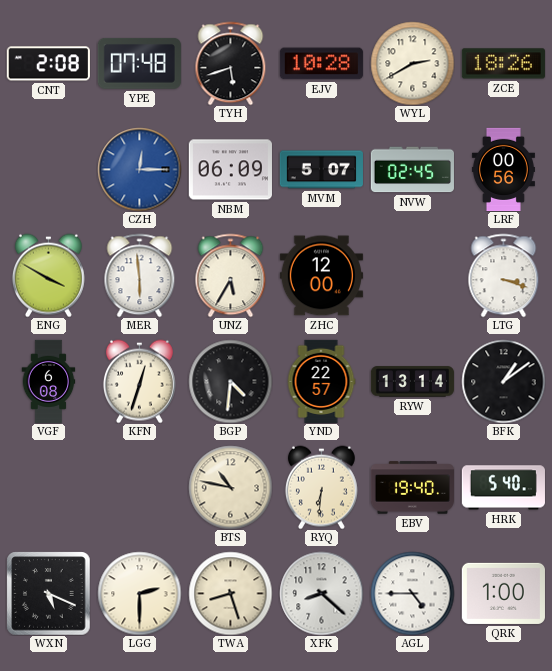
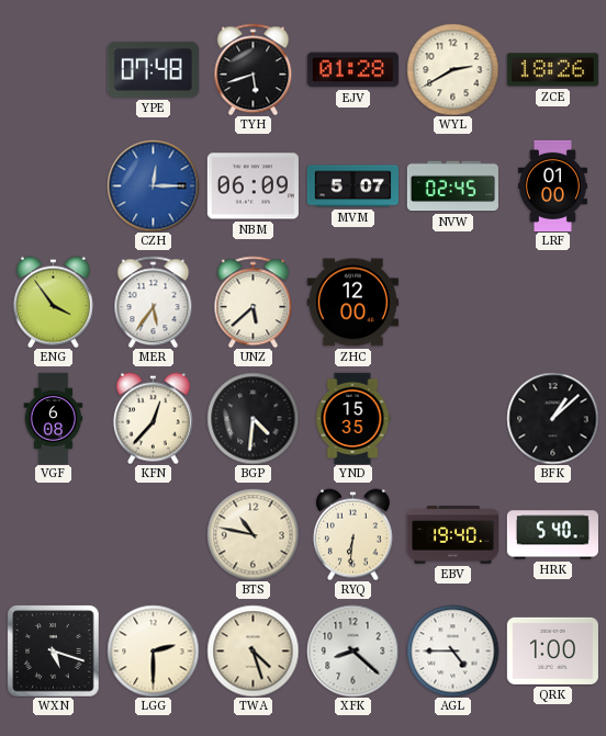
CNT: 2:08 -> none (48, 64)
EJV: 10:28 -> 01:28 (352, 70)
LRF: 00:56 -> 01:00 (552, 185)
ENG: 3:50 -> 3:54 (53, 302)
MER: 5:59 -> 5:36 (154, 302)
UNZ: 5:35 -> 5:38 (254, 302)
LTG: 3:18 -> none (504, 275)
KFN: 12:33 -> 12:37 (153, 418)
YND: 22:57 -> 15:35 (352, 418)
RYW: 13:14 -> none (412, 382)
BFK: 1:09 -> 1:08 (552, 418)
WXN: 5:19 -> 5:18 (53, 650)
TWA: 8:27 -> 4:27 (252, 650)
